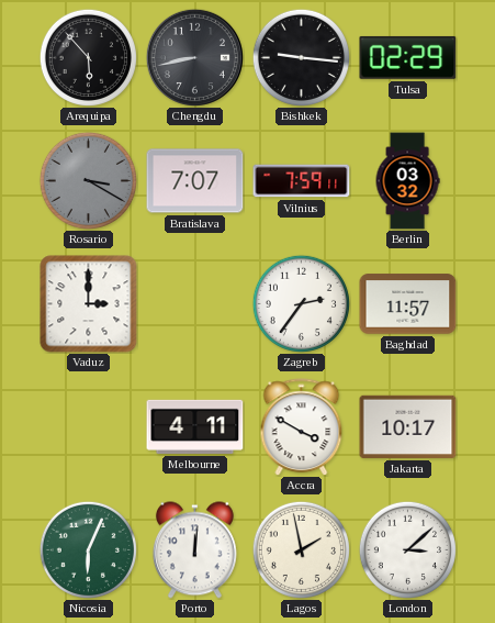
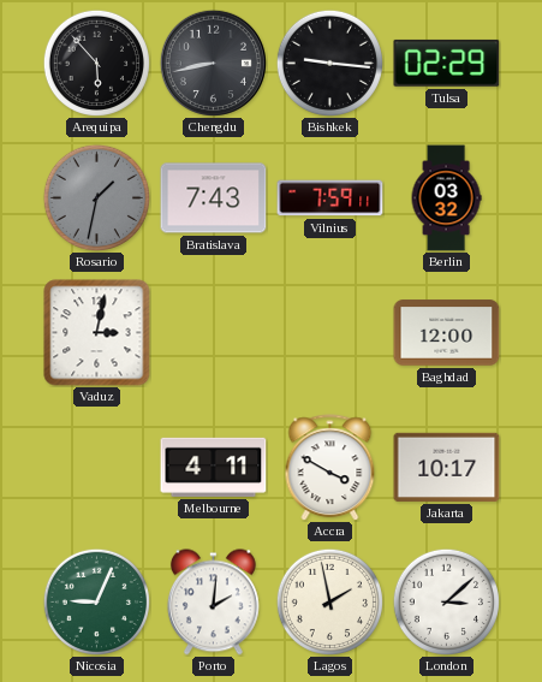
Rosario: 3:20 -> 1:32 (96, 197)
Bratislava: 7:07 -> 7:43 (214, 198)
Vaduz: 3:00 -> 3:02 (97, 333)
Zagreb: 2:36 -> none (301, 303)
Baghdad: 11:57 -> 12:00 (447, 333)
Nicosia: 6:04 -> 9:04 (96, 601)
Porto: 12:01 -> 2:01 (213, 603)
